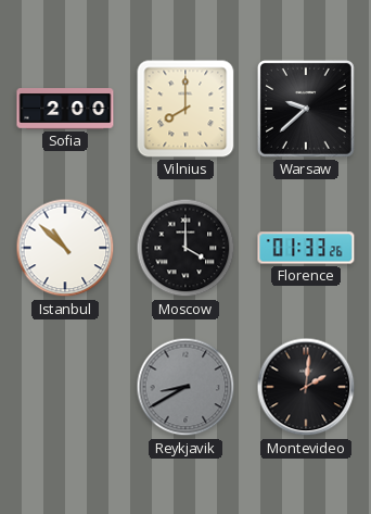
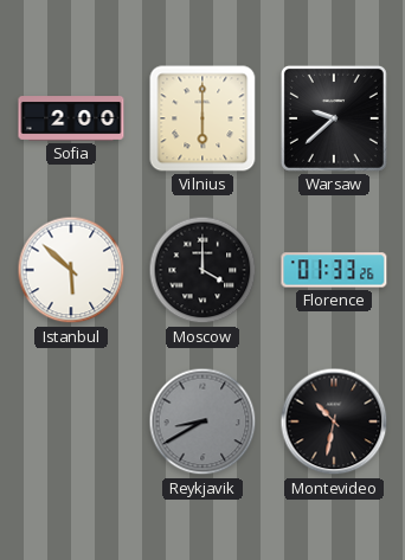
Vilnius: 8:00 -> 6:00 (202, 118)
Istanbul: 10:52 -> 5:52 (71, 270)
Montevideo: 2:01 -> 10:32 (334, 421)
